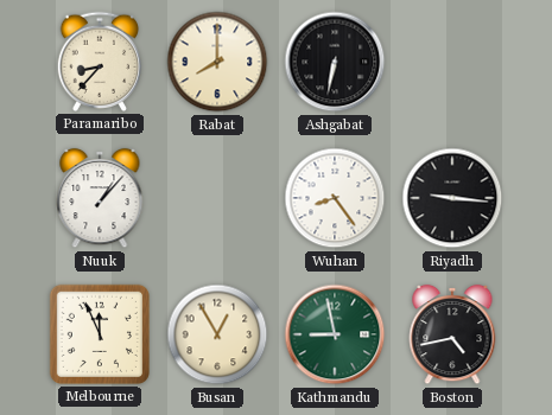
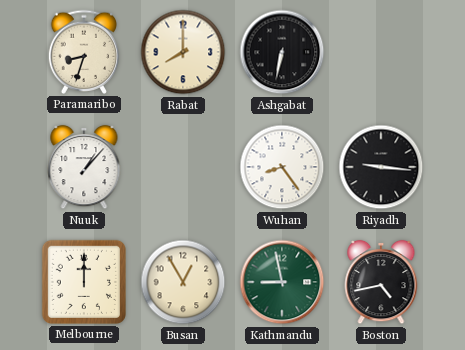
Paramaribo: 8:37 -> 8:33 (84, 52)
Melbourne: 11:56 -> 12:00 (84, 282)
